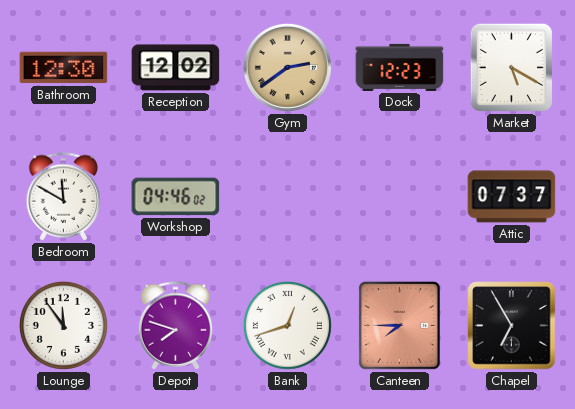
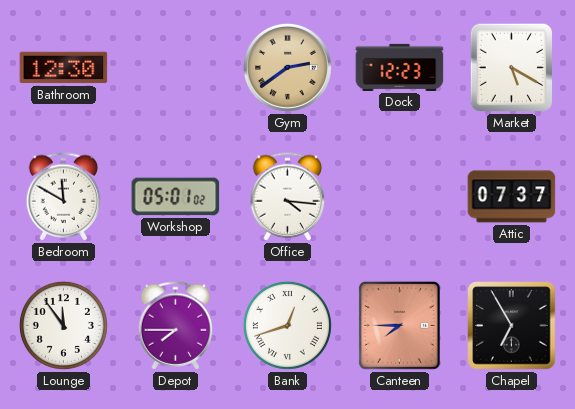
Reception: 12:02 -> none (176, 68)
Workshop: 04:46 -> 05:01 (176, 197)
Office: none -> 4:16 (288, 197)
Depot: 7:48 -> 7:45 (176, 326)
